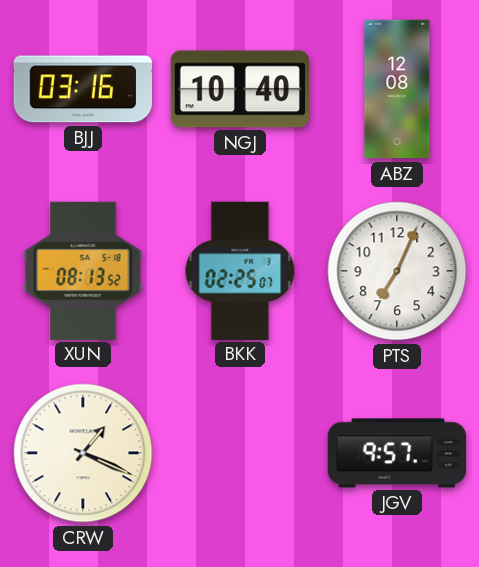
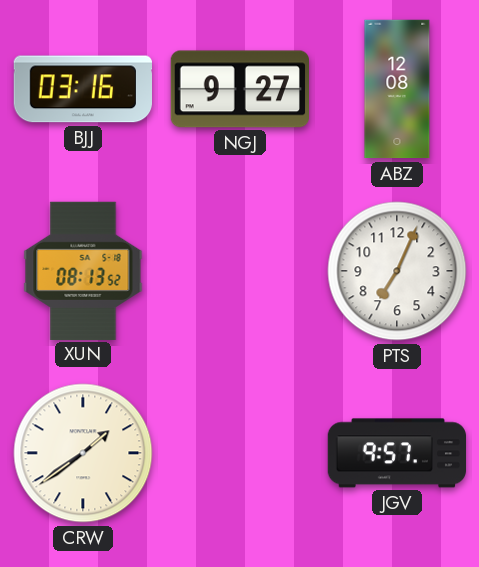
NGJ: 10:40 -> 9:27 (239, 89)
BKK: 02:25 -> none (240, 270)
CRW: 1:19 -> 1:39 (83, 453)
